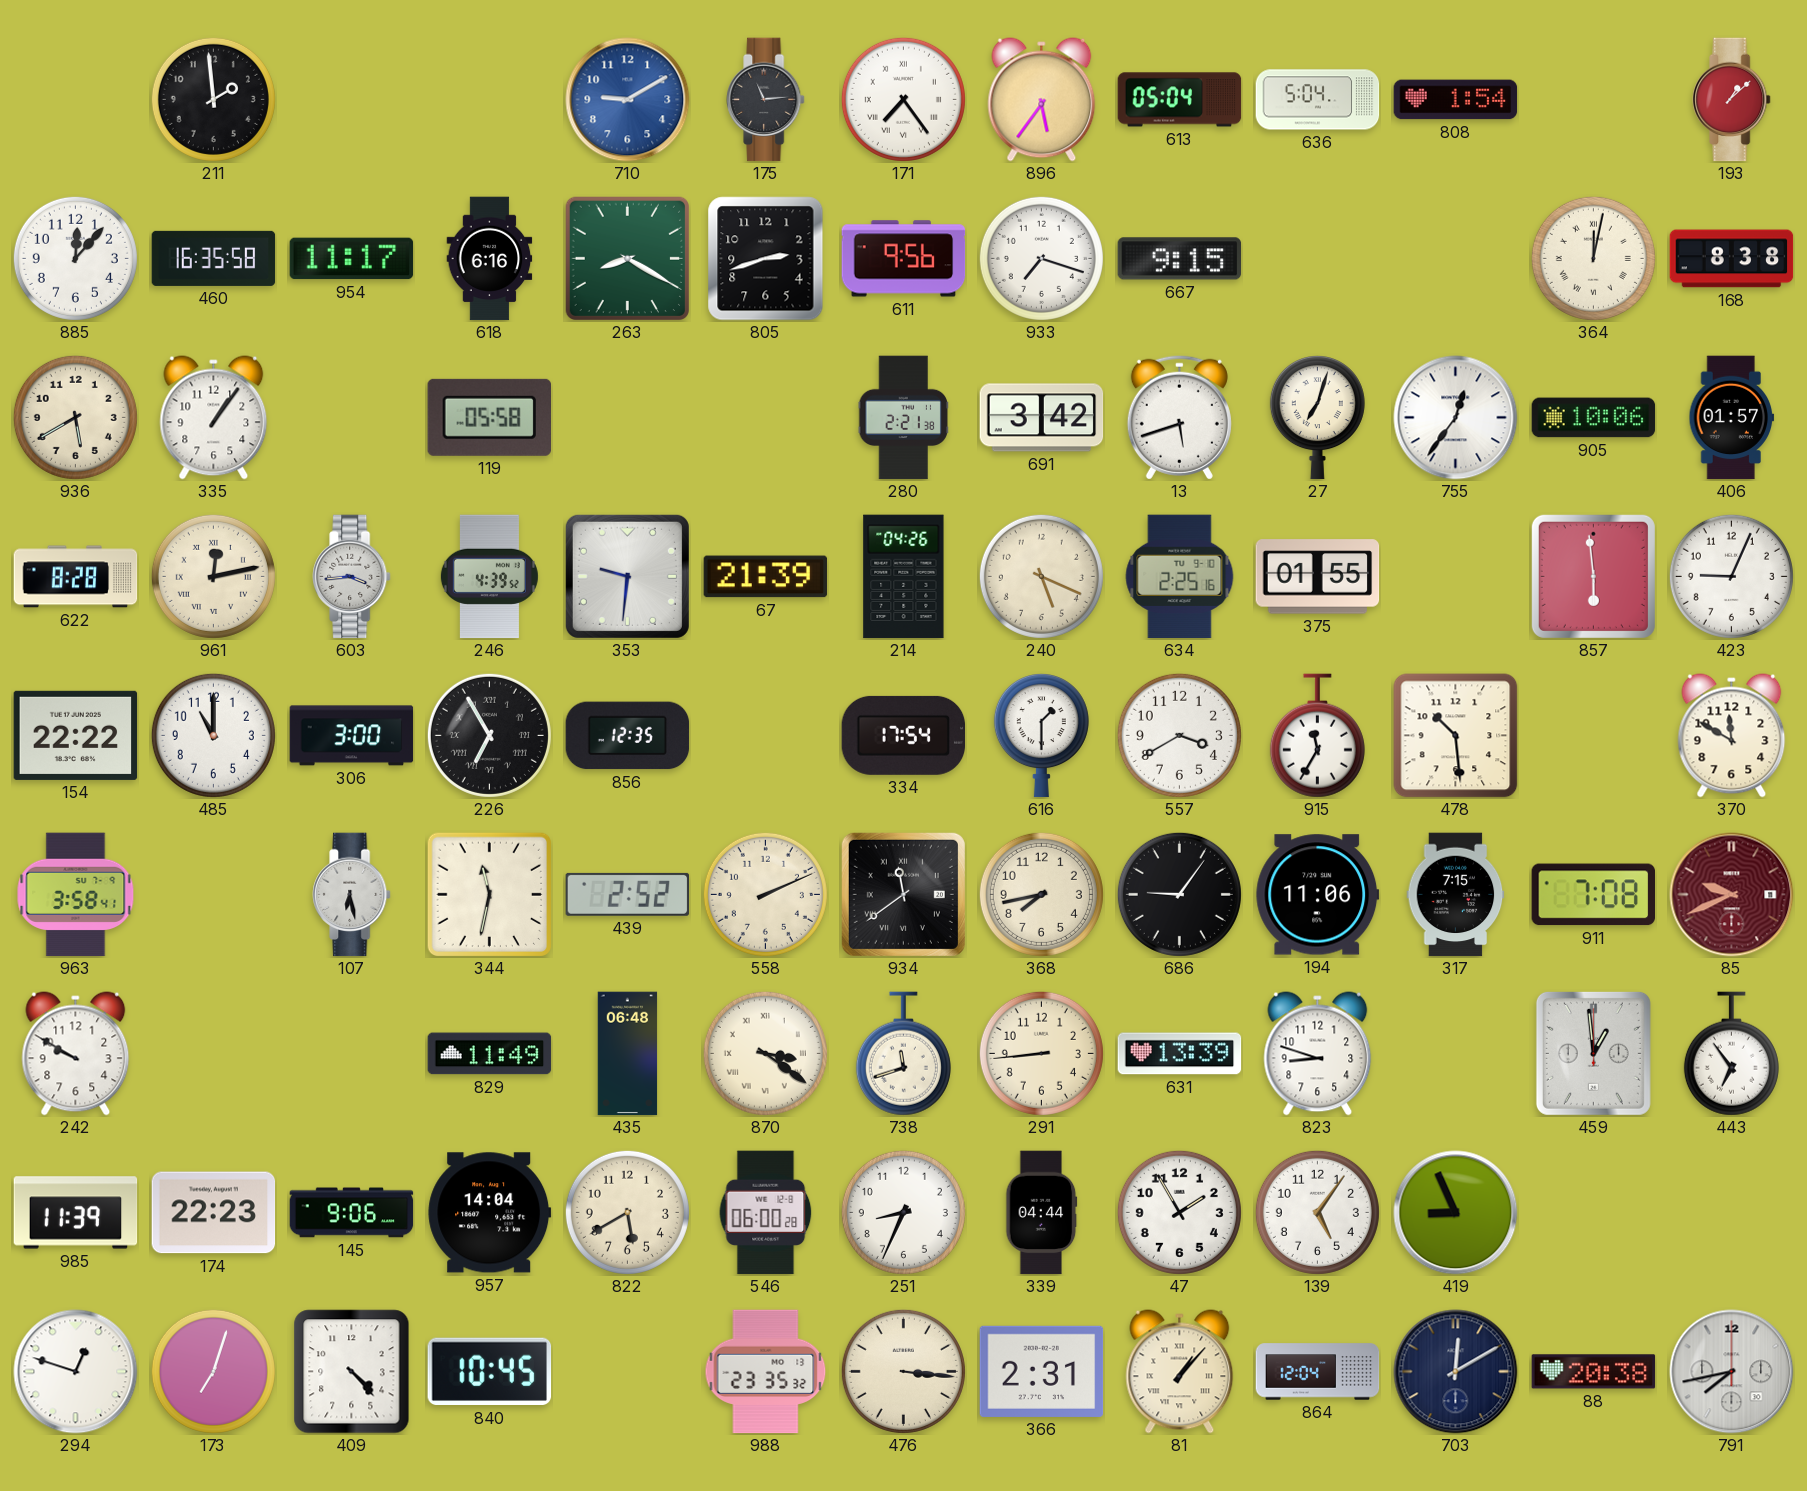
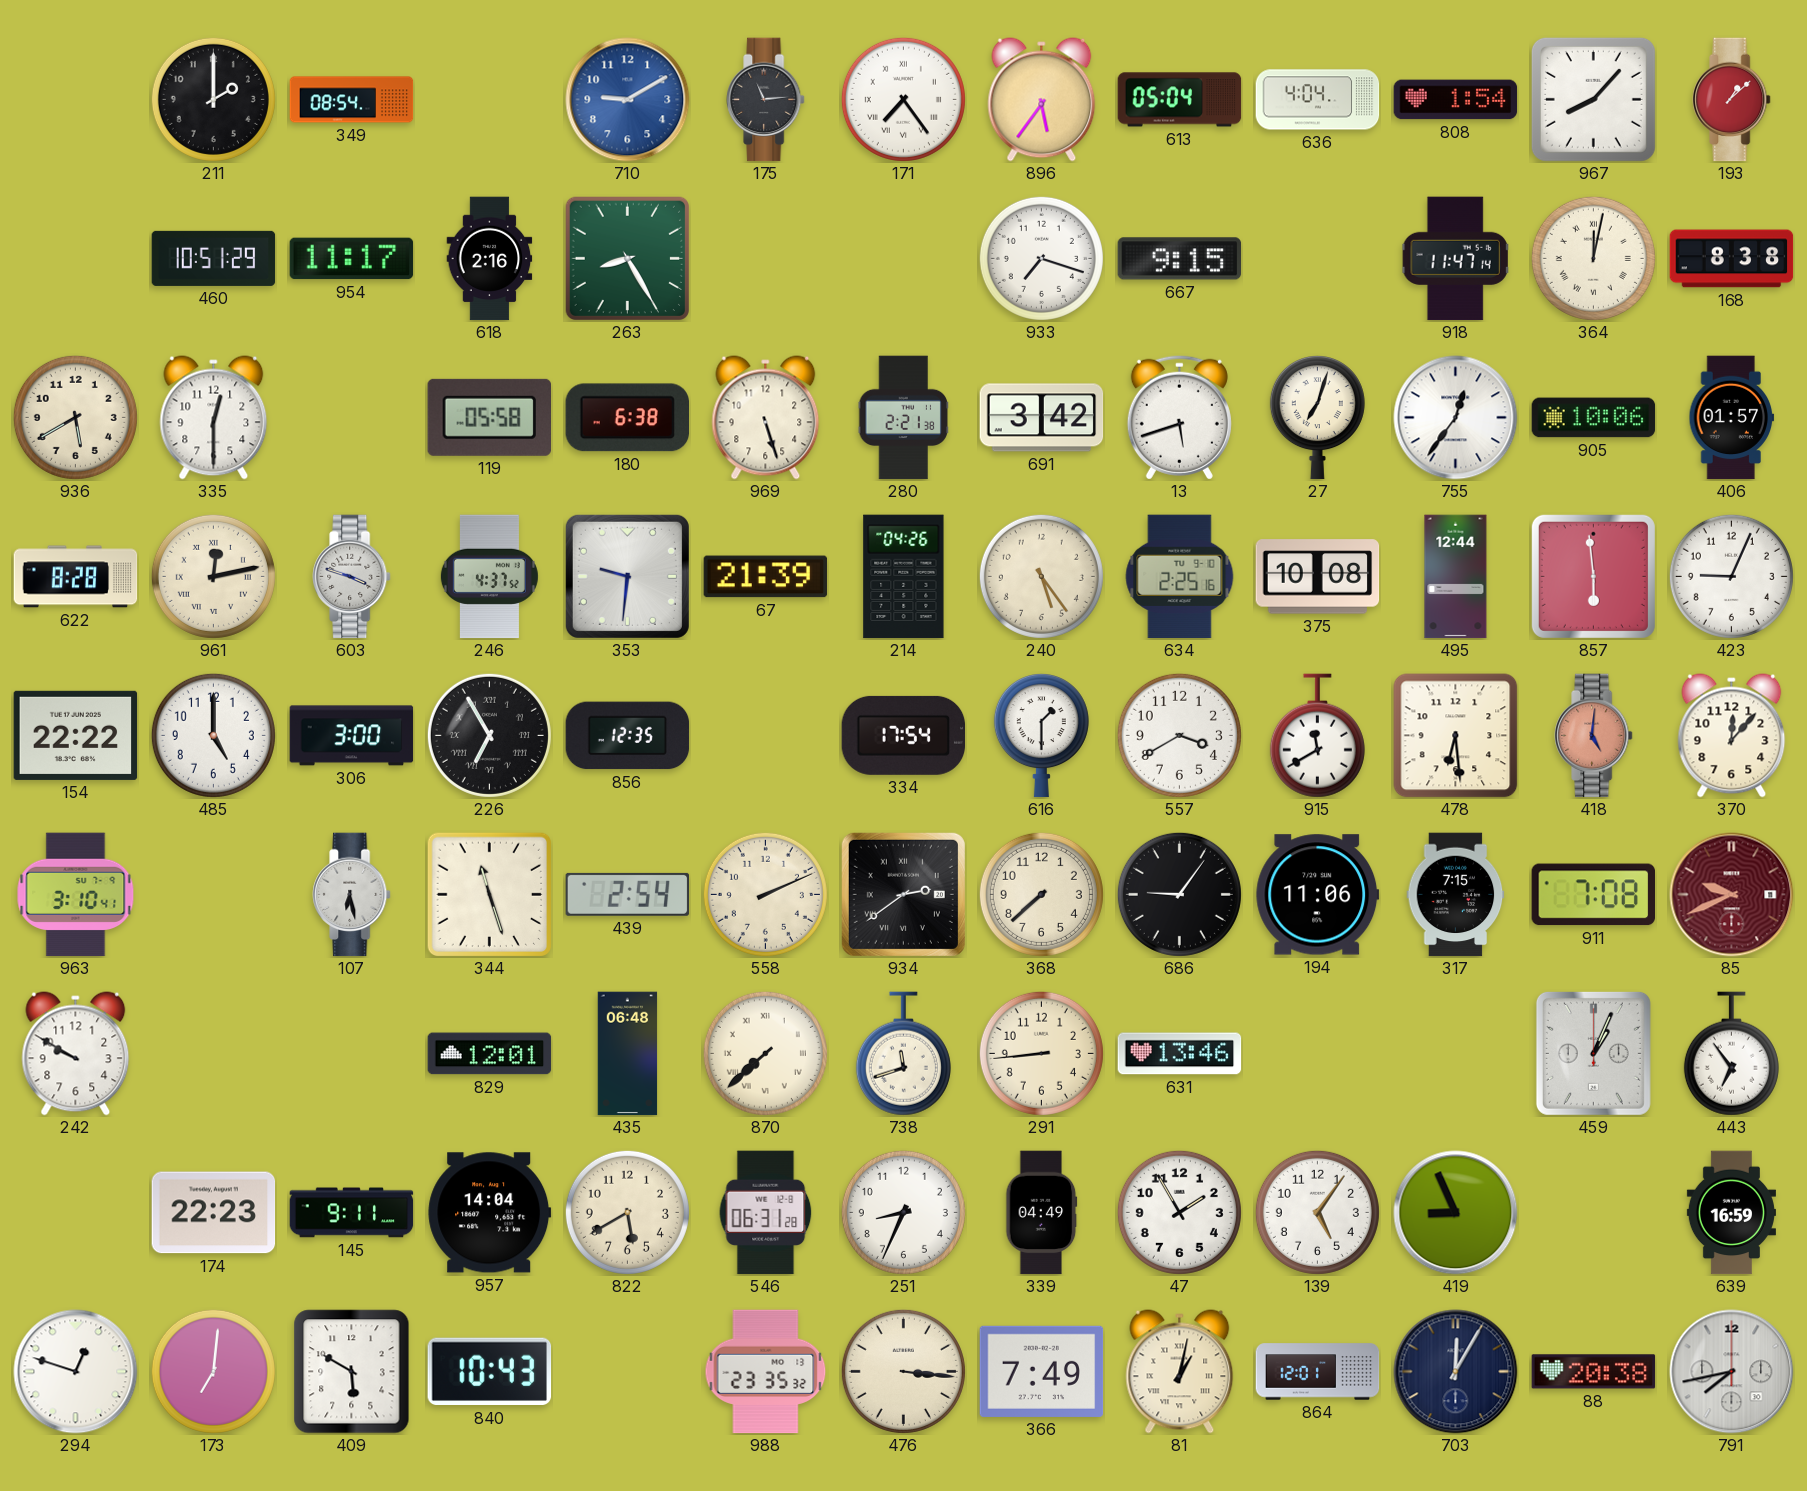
211: 1:59 -> 2:00 (213, 99)
349: none -> 08:54 (352, 100)
636: 5:04 -> 4:04 (1318, 100)
967: none -> 8:07 (1593, 99)
885: 12:07 -> none (75, 258)
460: 16:35 -> 10:51 (214, 258)
618: 6:16 -> 2:16 (490, 259)
263: 8:20 -> 8:25 (627, 258)
805: 2:42 -> none (766, 259)
611: 9:56 -> none (904, 259)
918: none -> 11:47 (1456, 259)
335: 1:06 -> 12:30 (214, 418)
180: none -> 6:38 (627, 418)
969: none -> 5:27 (766, 418)
603: 3:44 -> 3:48 (352, 577)
246: 4:39 -> 4:37 (489, 577)
240: 5:19 -> 5:24 (1041, 576)
375: 01:55 -> 10:08 (1318, 577)
495: none -> 12:44 (1456, 577)
485: 11:00 -> 5:00 (213, 735)
915: 11:35 -> 11:40 (1317, 736)
478: 10:29 -> 6:29 (1456, 736)
418: none -> 5:01 (1594, 736)
370: 11:50 -> 12:07 (1732, 736)
963: 3:58 -> 3:10 (76, 895)
344: 11:32 -> 11:27 (489, 894)
439: 2:52 -> 2:54 (628, 894)
934: 11:39 -> 2:39 (903, 894)
368: 7:43 -> 7:38 (1041, 894)
829: 11:49 -> 12:01 (490, 1054)
870: 3:21 -> 7:38 (765, 1053)
631: 13:39 -> 13:46 (1180, 1054)
823: 8:48 -> none (1318, 1054)
459: 12:59 -> 1:04 (1593, 1053)
985: 11:39 -> none (76, 1213)
145: 9:06 -> 9:11 (352, 1213)
546: 06:00 -> 06:31 (766, 1213)
339: 04:44 -> 04:49 (1042, 1213)
639: none -> 16:59 (1731, 1213)
173: 7:03 -> 7:01 (213, 1371)
409: 4:23 -> 5:50 (352, 1372)
840: 10:45 -> 10:43 (490, 1372)
366: 2:31 -> 7:49 (1042, 1371)
81: 1:07 -> 1:02 (1180, 1372)
864: 12:04 -> 12:01 (1318, 1372)
703: 12:10 -> 12:05 (1456, 1372)
